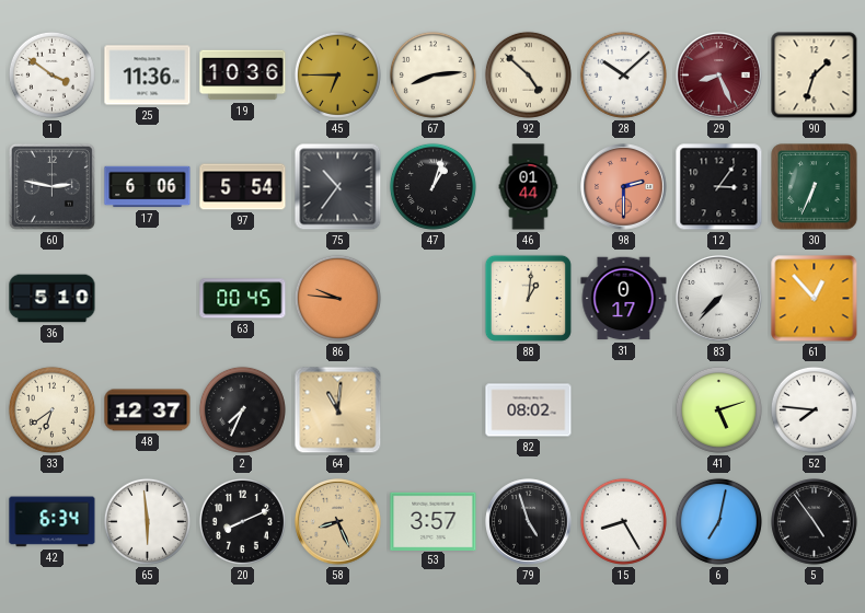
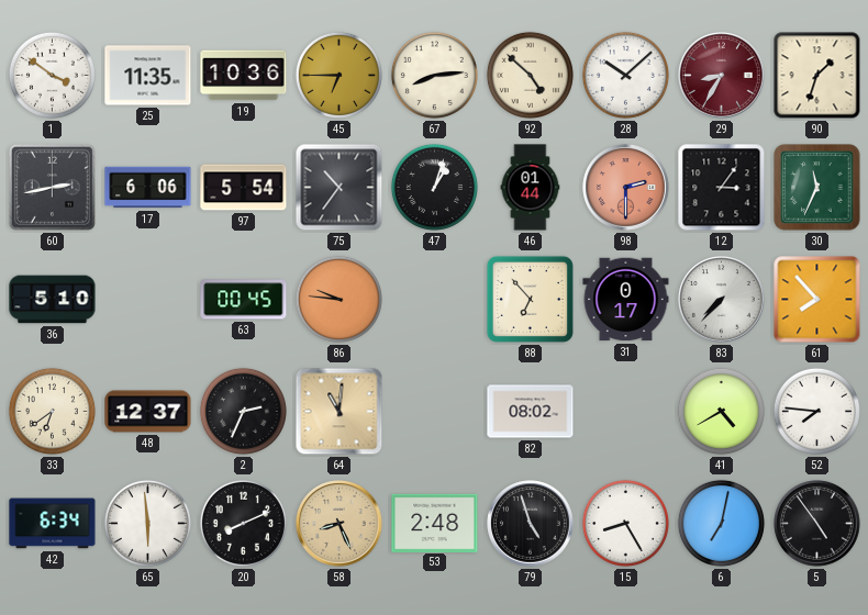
25: 11:36 -> 11:35 (148, 76)
29: 8:26 -> 8:35 (722, 76)
60: 2:47 -> 2:43 (52, 187)
30: 6:34 -> 11:34 (817, 188)
88: 1:01 -> 6:53 (530, 299)
61: 12:53 -> 7:53 (817, 300)
2: 7:34 -> 2:34 (243, 411)
41: 5:12 -> 4:40 (721, 411)
53: 3:57 -> 2:48 (435, 523)
